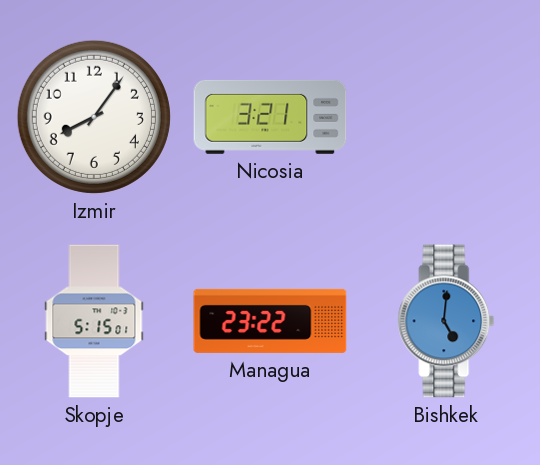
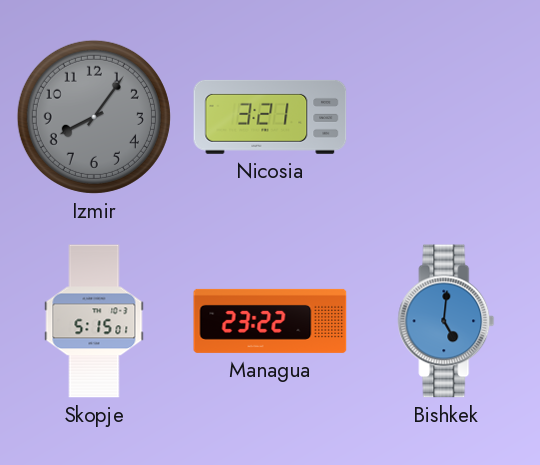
Izmir dial: white -> grey (94, 117)
